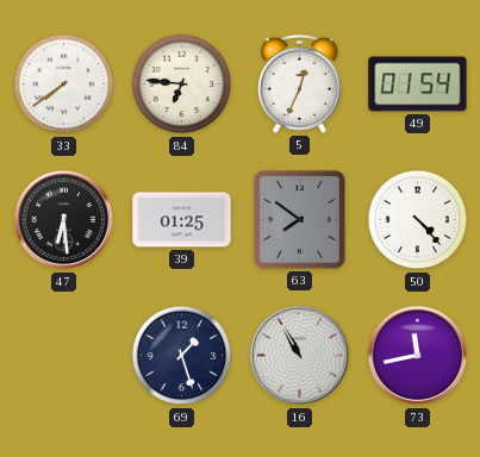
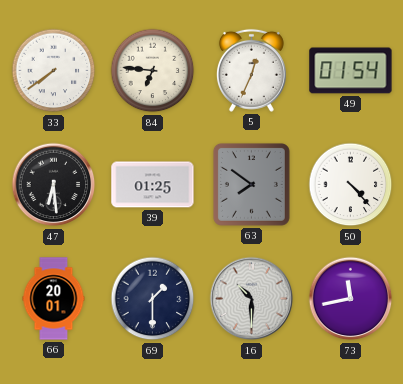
66: none -> 20:01 (54, 299)
69: 1:27 -> 1:30 (153, 299)
16: 10:55 -> 10:30 (252, 299)
